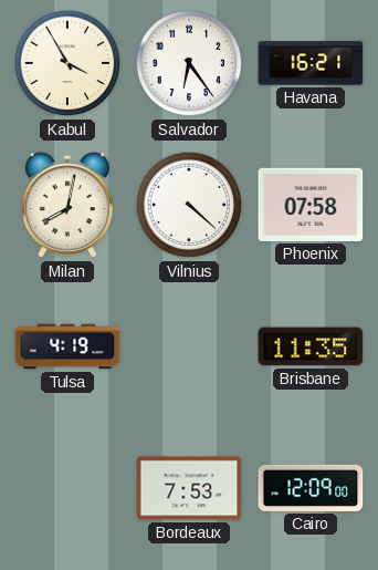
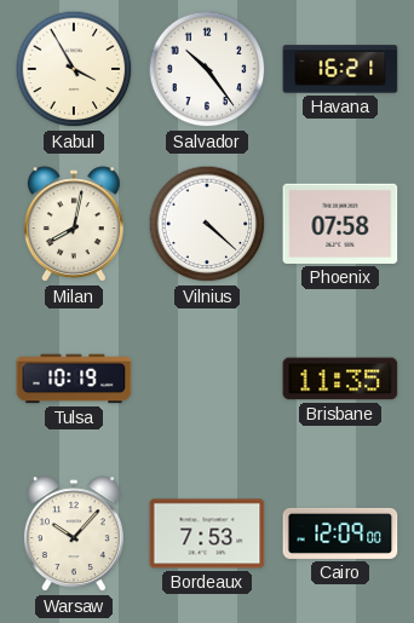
Salvador: 6:24 -> 10:24 (207, 69)
Tulsa: 4:19 -> 10:19 (74, 379)
Warsaw: none -> 10:07 (74, 535)
